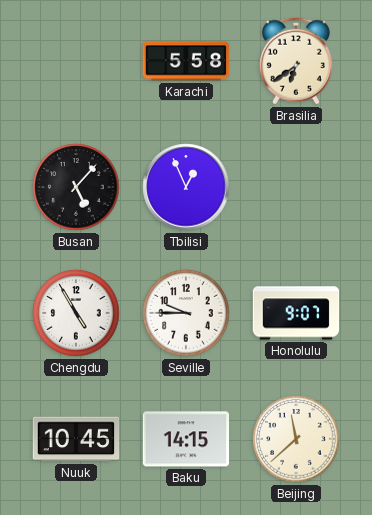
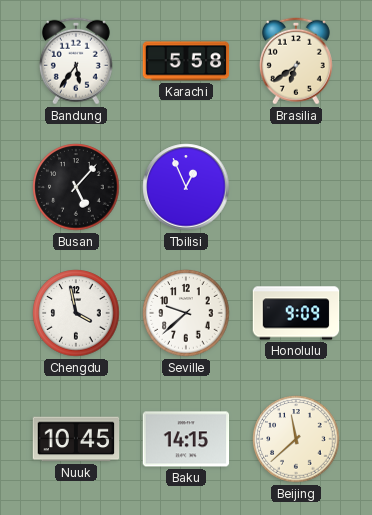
Bandung: none -> 5:36 (76, 61)
Chengdu: 4:55 -> 3:58 (76, 313)
Seville: 9:45 -> 9:38 (186, 313)
Honolulu: 9:07 -> 9:09 (296, 313)
